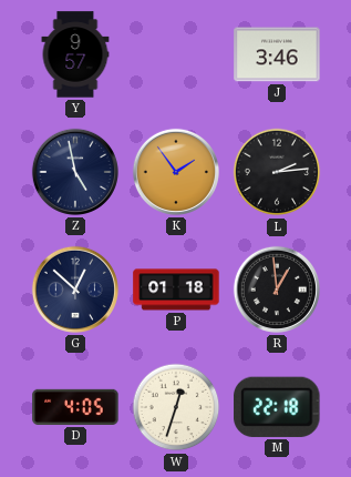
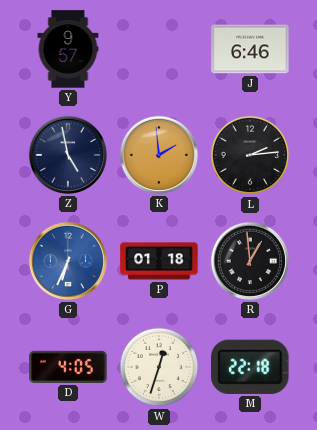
J: 3:46 -> 6:46 (250, 49)
K: 1:54 -> 1:59 (159, 155)
G: 12:52 -> 6:34 (68, 261)
G dial: navy -> blue (68, 261)
